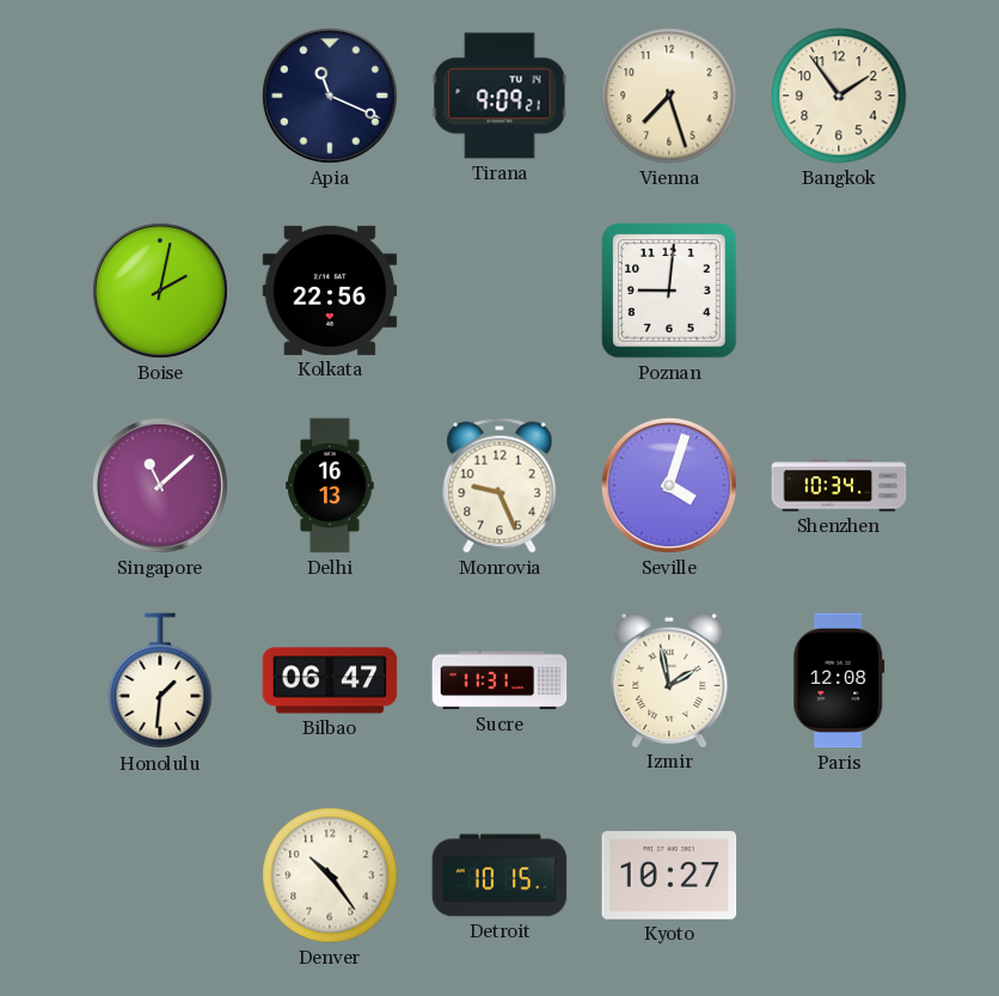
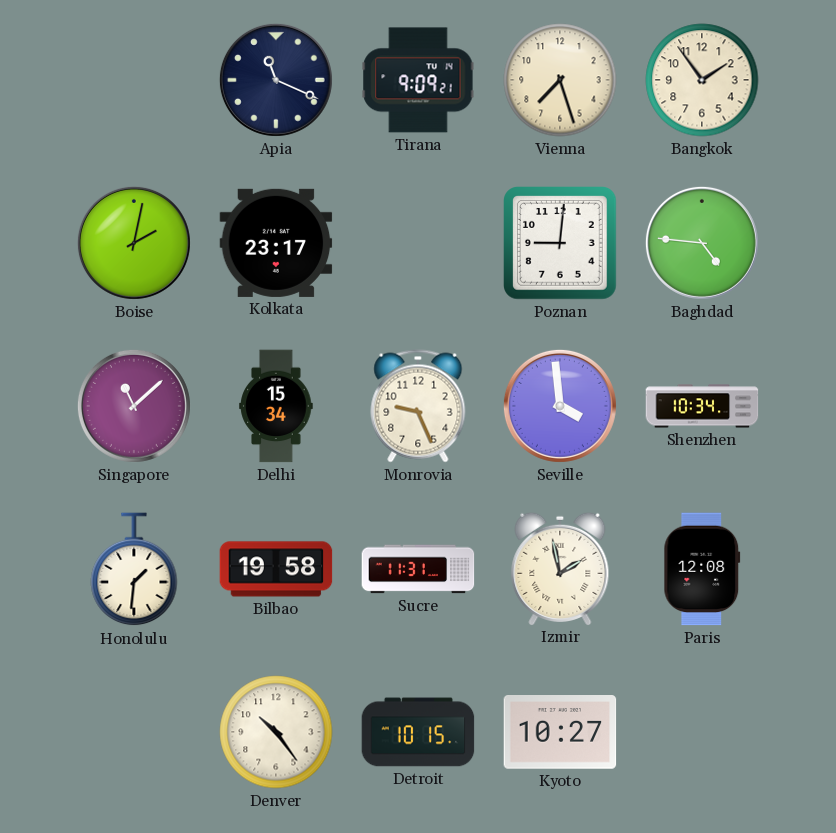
Kolkata: 22:56 -> 23:17 (276, 243)
Baghdad: none -> 4:46 (702, 243)
Delhi: 16:13 -> 15:34 (276, 406)
Seville: 4:03 -> 3:59 (560, 406)
Bilbao: 06:47 -> 19:58 (276, 569)
